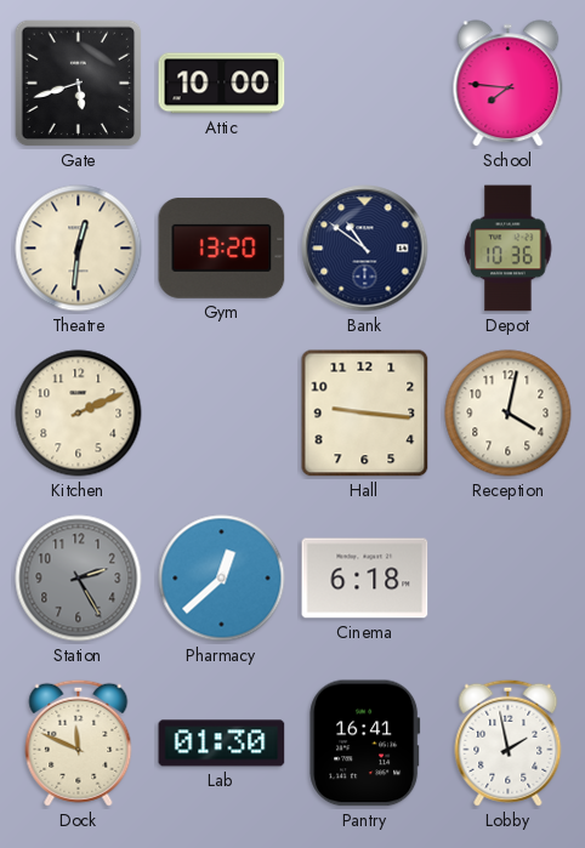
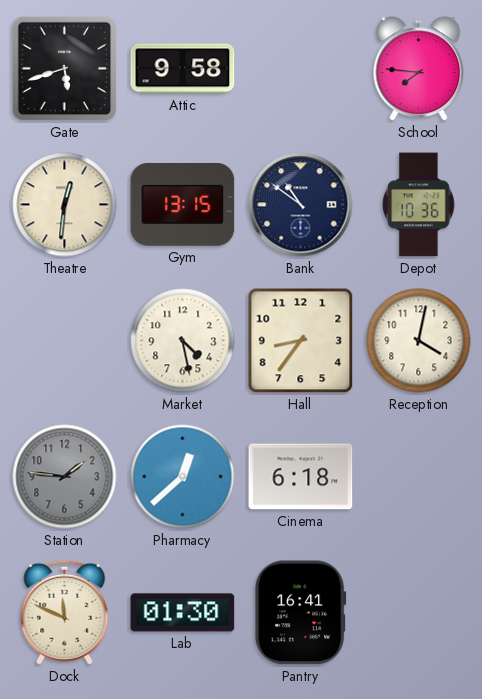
Attic: 10:00 -> 9:58 (183, 69)
Gym: 13:20 -> 13:15 (183, 204)
Kitchen: 2:11 -> none (79, 414)
Market: none -> 4:28 (183, 341)
Hall: 9:16 -> 8:36 (301, 341)
Station: 2:25 -> 1:46 (65, 477)
Lobby: 1:58 -> none (509, 742)
